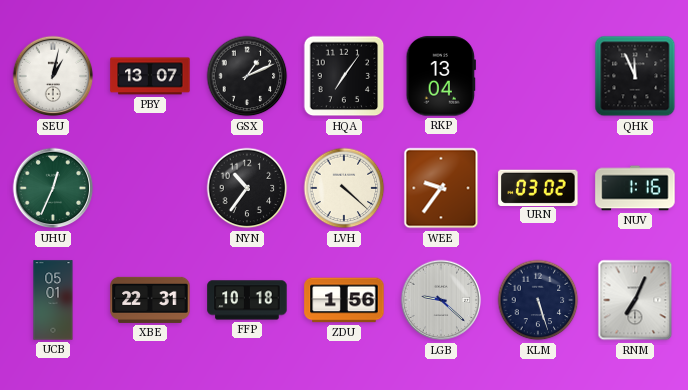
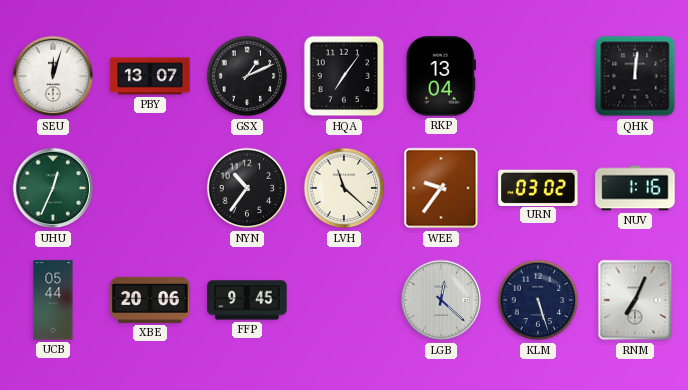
SEU: 1:02 -> 12:03 (53, 76)
QHK: 11:56 -> 12:01 (635, 76)
LVH: 4:22 -> 11:22 (344, 188)
UCB: 05:01 -> 05:44 (53, 300)
XBE: 22:31 -> 20:06 (150, 300)
FFP: 10:18 -> 9:45 (247, 300)
ZDU: 1:56 -> none (344, 300)
LGB: 9:22 -> 12:22 (441, 300)
